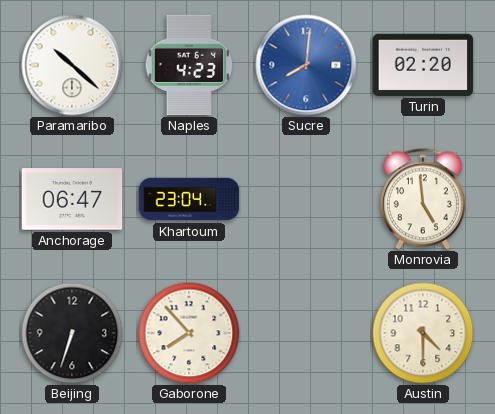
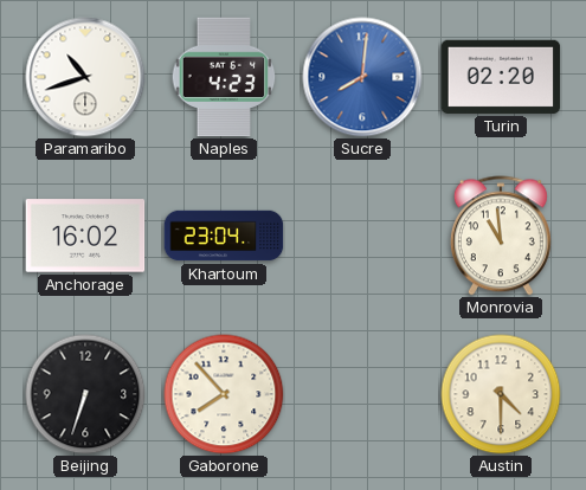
Paramaribo: 10:22 -> 10:42 (85, 77)
Anchorage: 06:47 -> 16:02 (85, 236)
Monrovia: 4:59 -> 10:59 (501, 236)
